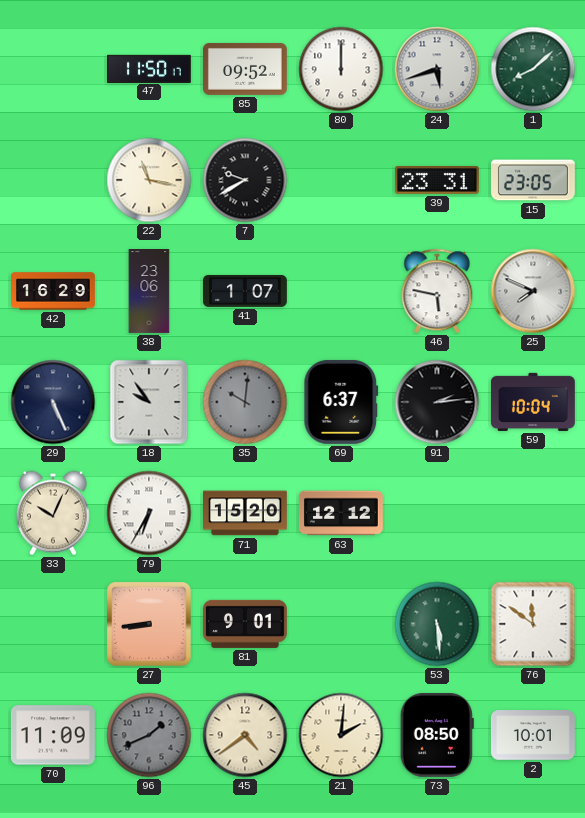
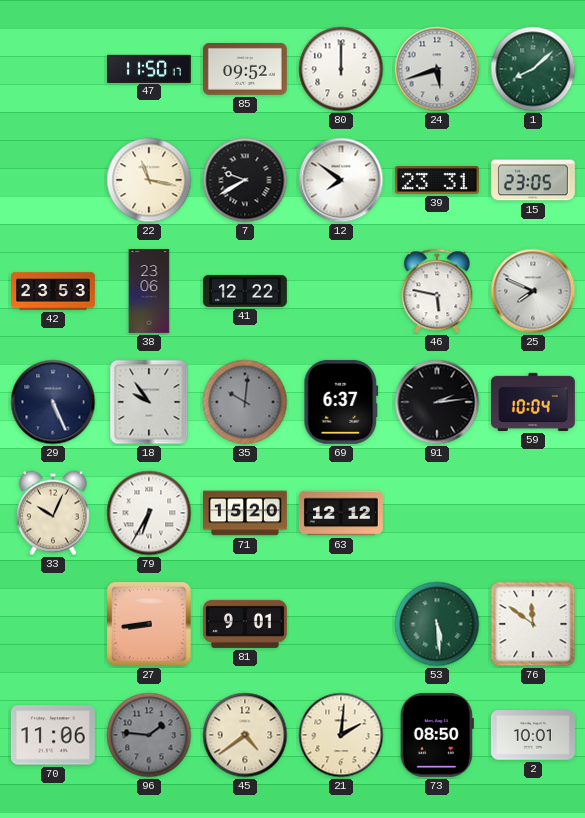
12: none -> 7:51 (341, 180)
42: 16:29 -> 23:53 (54, 291)
41: 1:07 -> 12:22 (245, 291)
70: 11:09 -> 11:06 (53, 735)
96: 1:41 -> 1:46 (149, 735)
